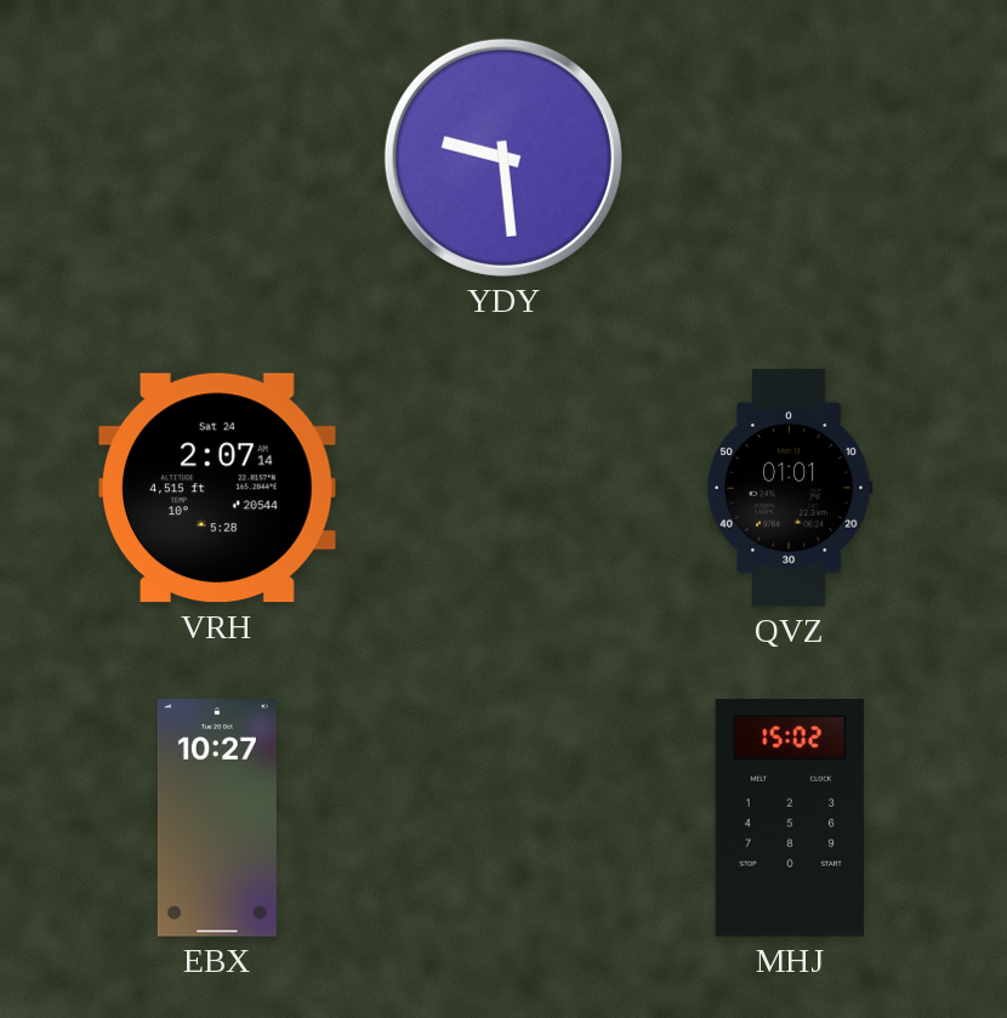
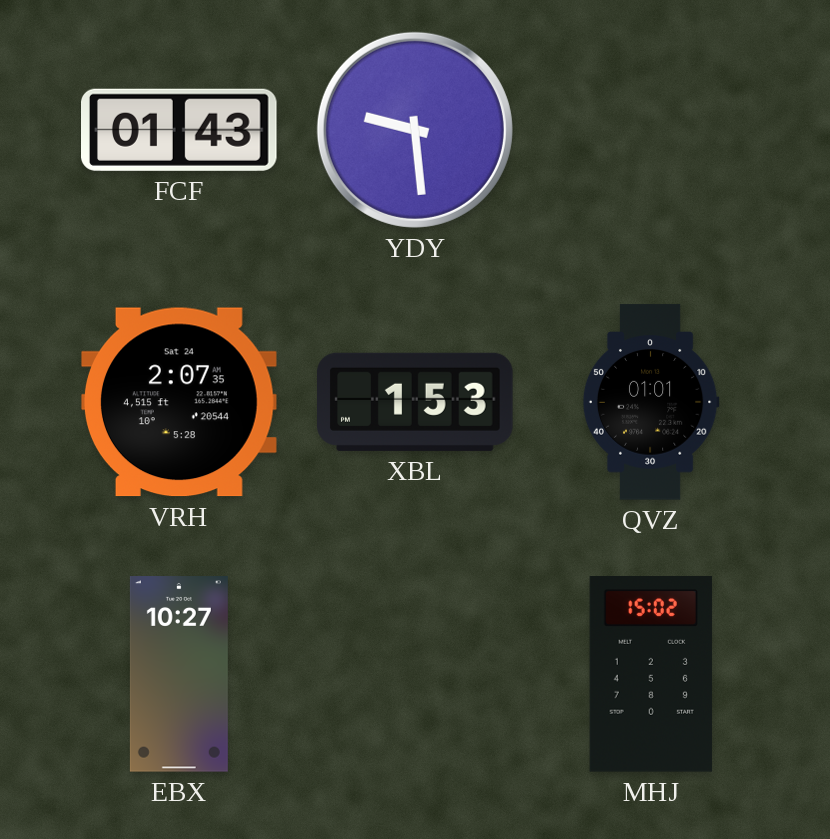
FCF: none -> 01:43 (180, 130)
VRH: 2:07:14 -> 2:07:35 (180, 402)
XBL: none -> 1:53 (415, 402)
